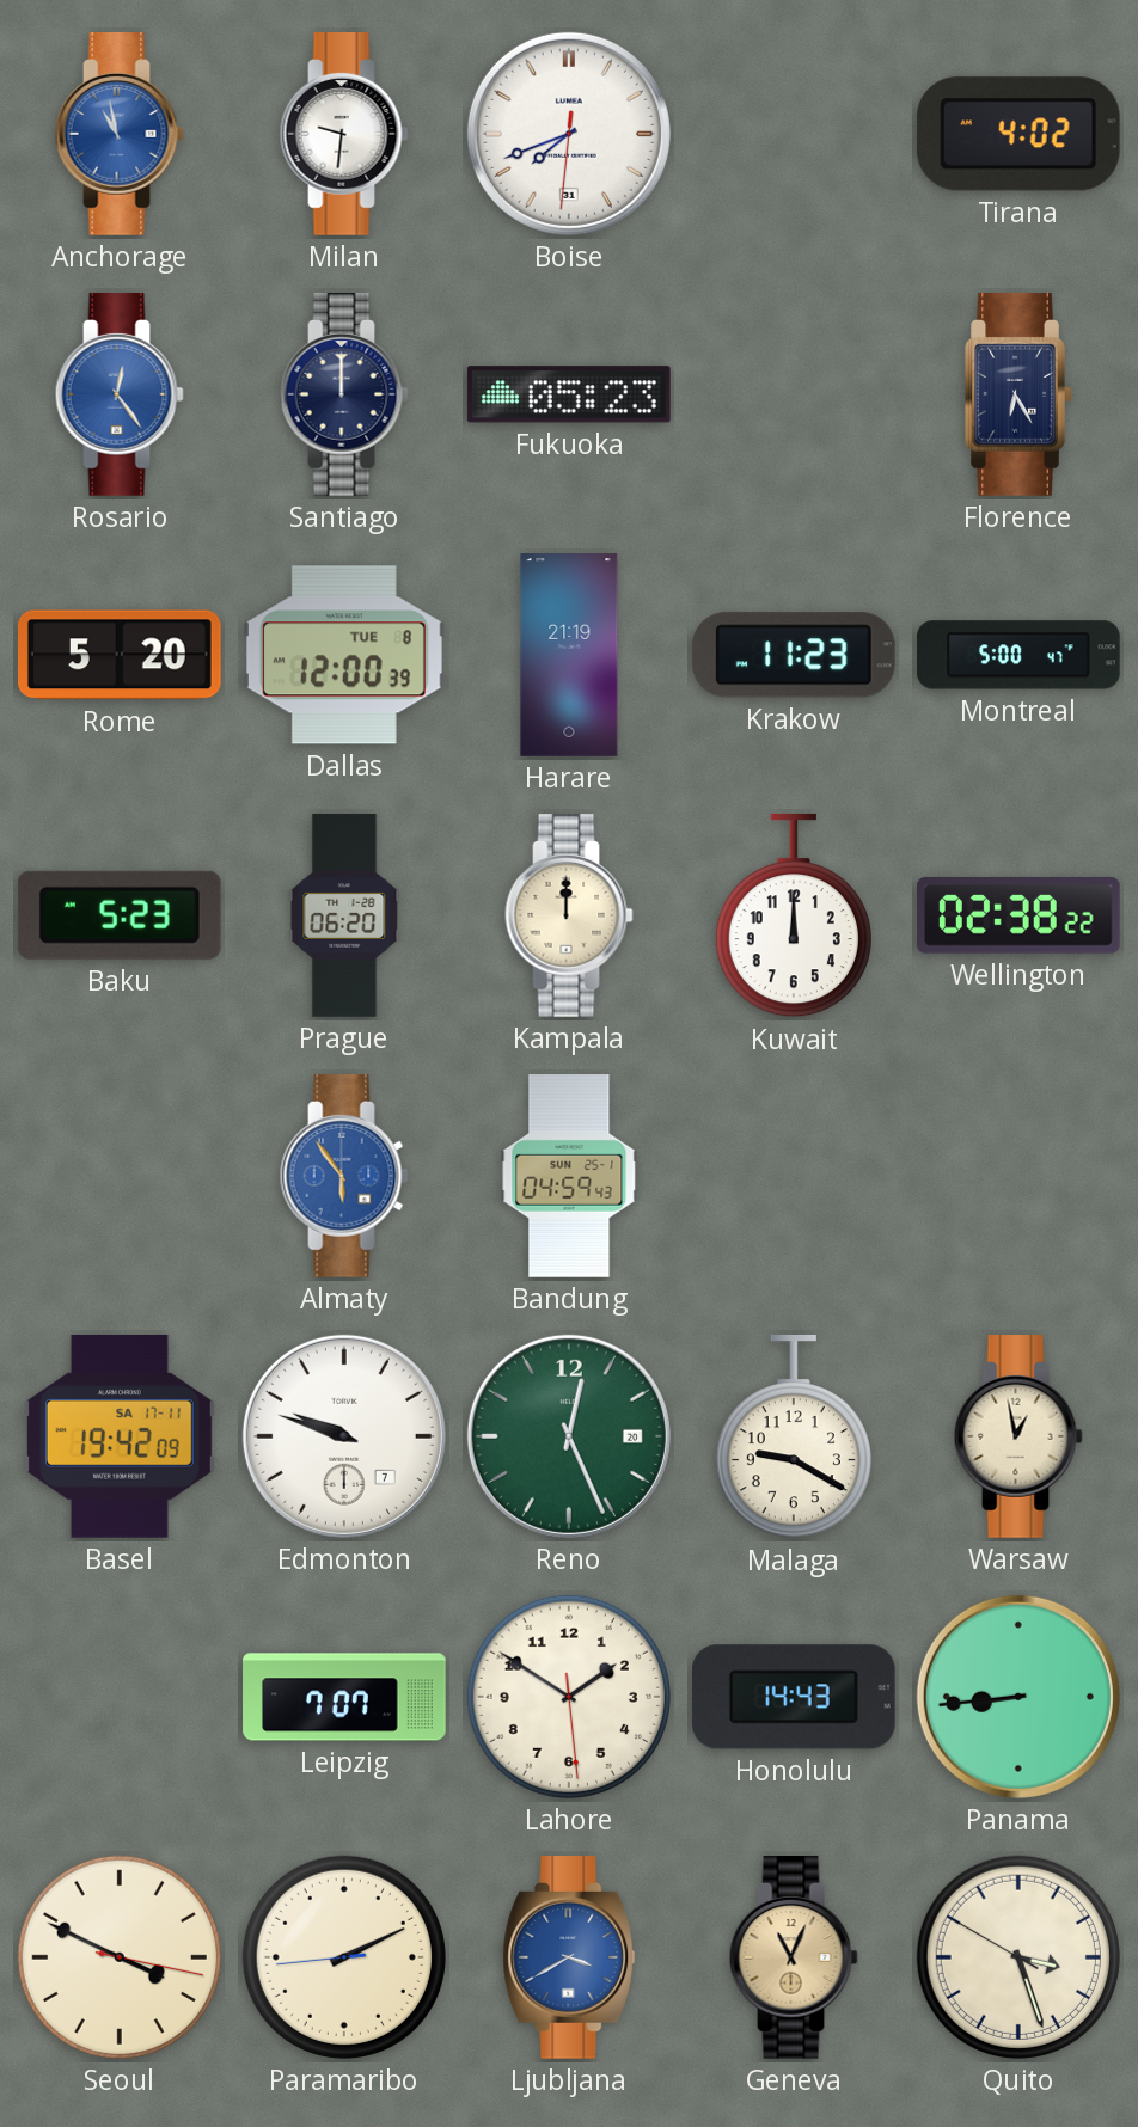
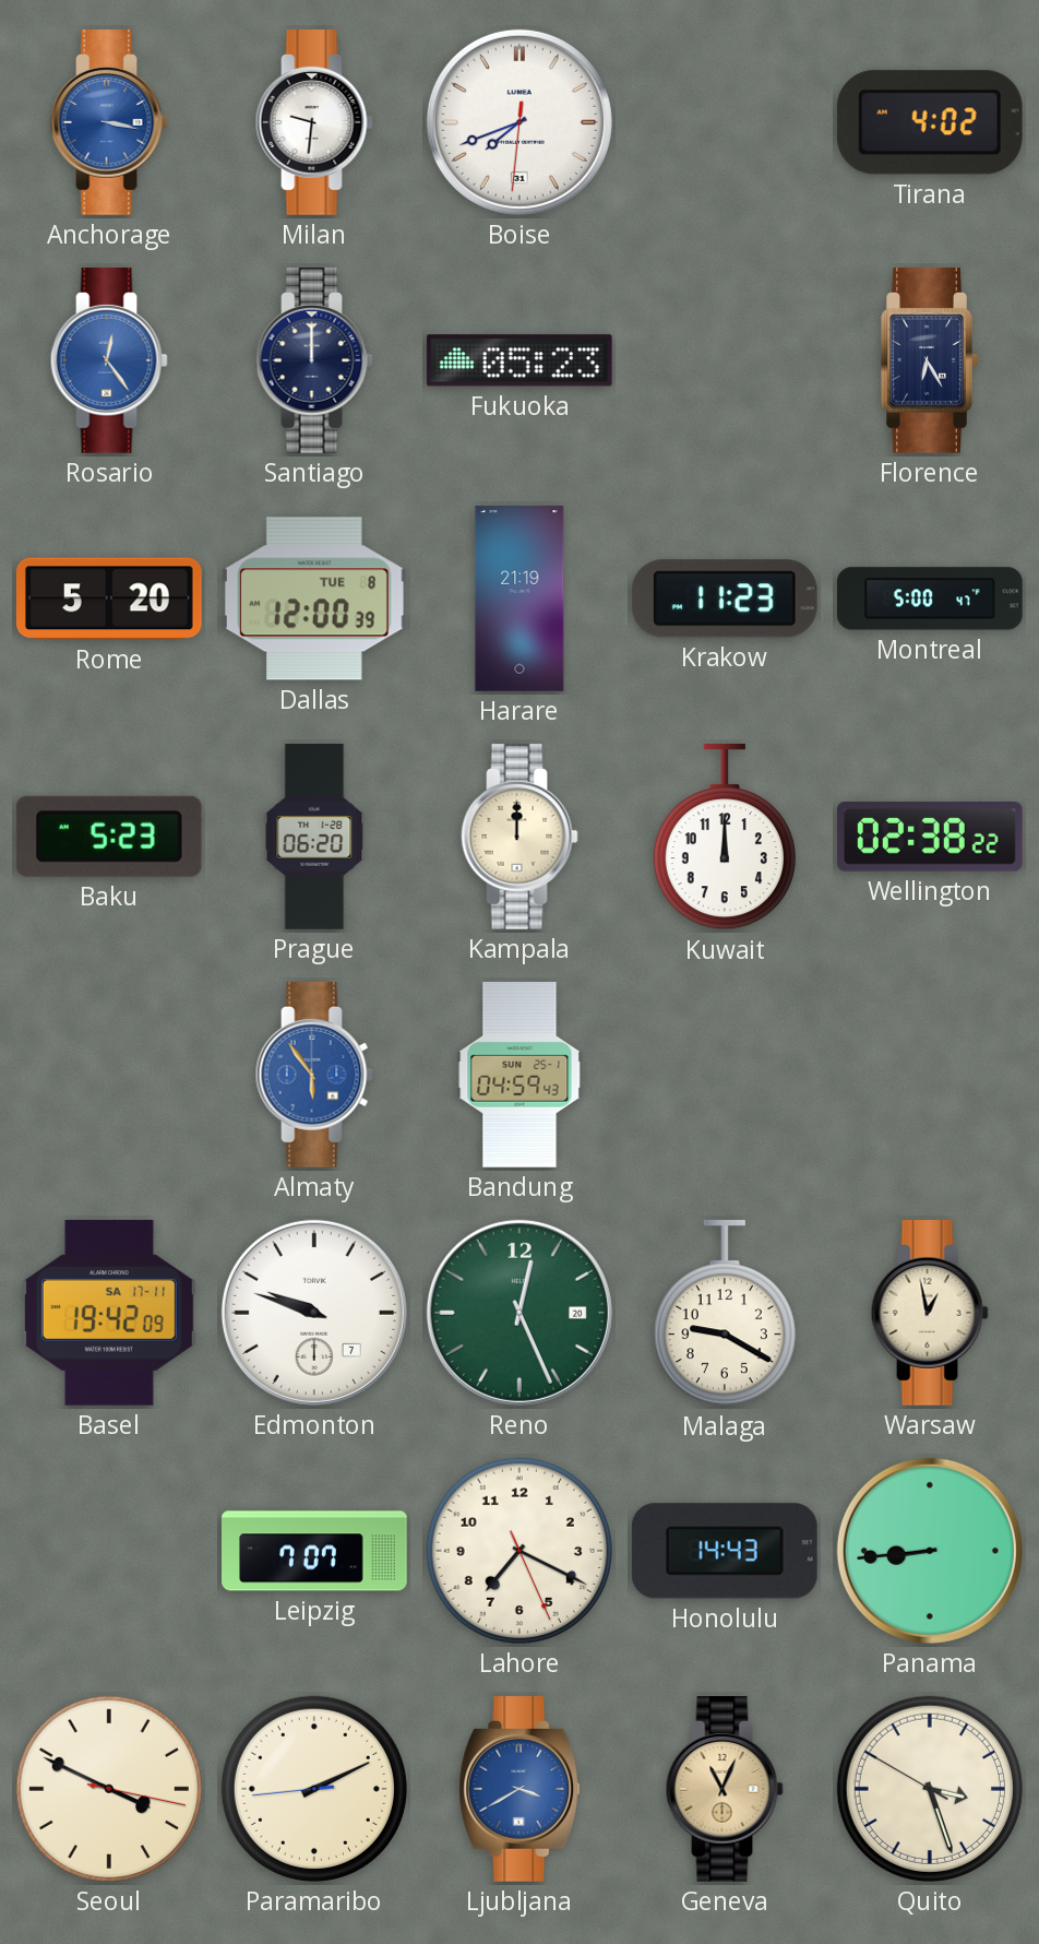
Anchorage: 10:58 -> 3:17 (109, 123)
Lahore: 1:50 -> 7:19 (519, 1551)
